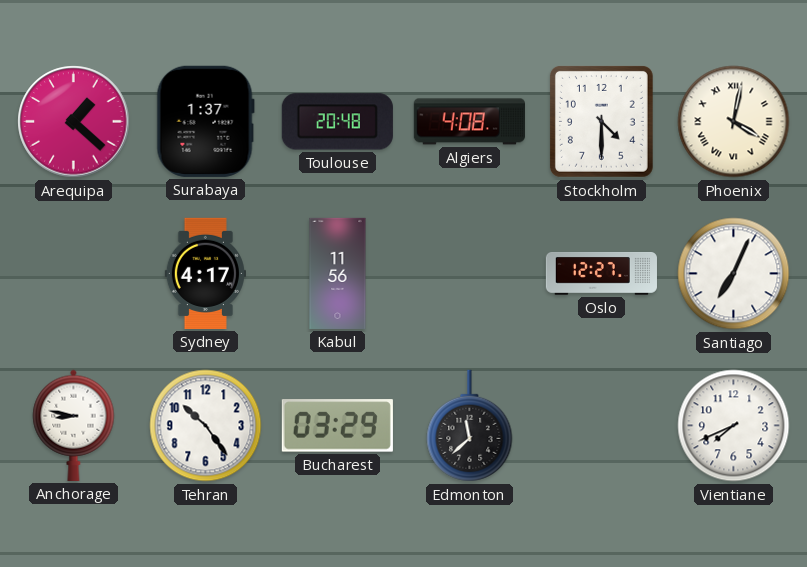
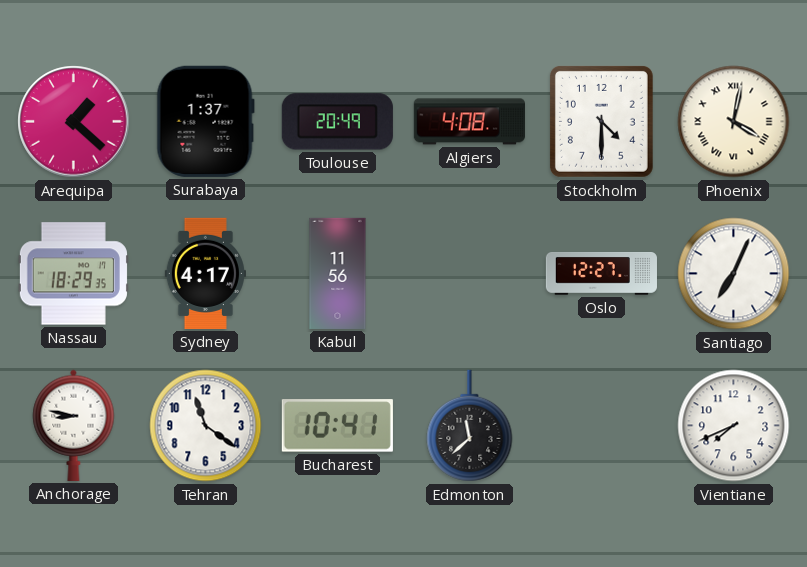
Toulouse: 20:48 -> 20:49 (337, 122)
Nassau: none -> 18:29 (73, 274)
Tehran: 10:24 -> 11:21 (206, 426)
Bucharest: 03:29 -> 10:41 (337, 426)
